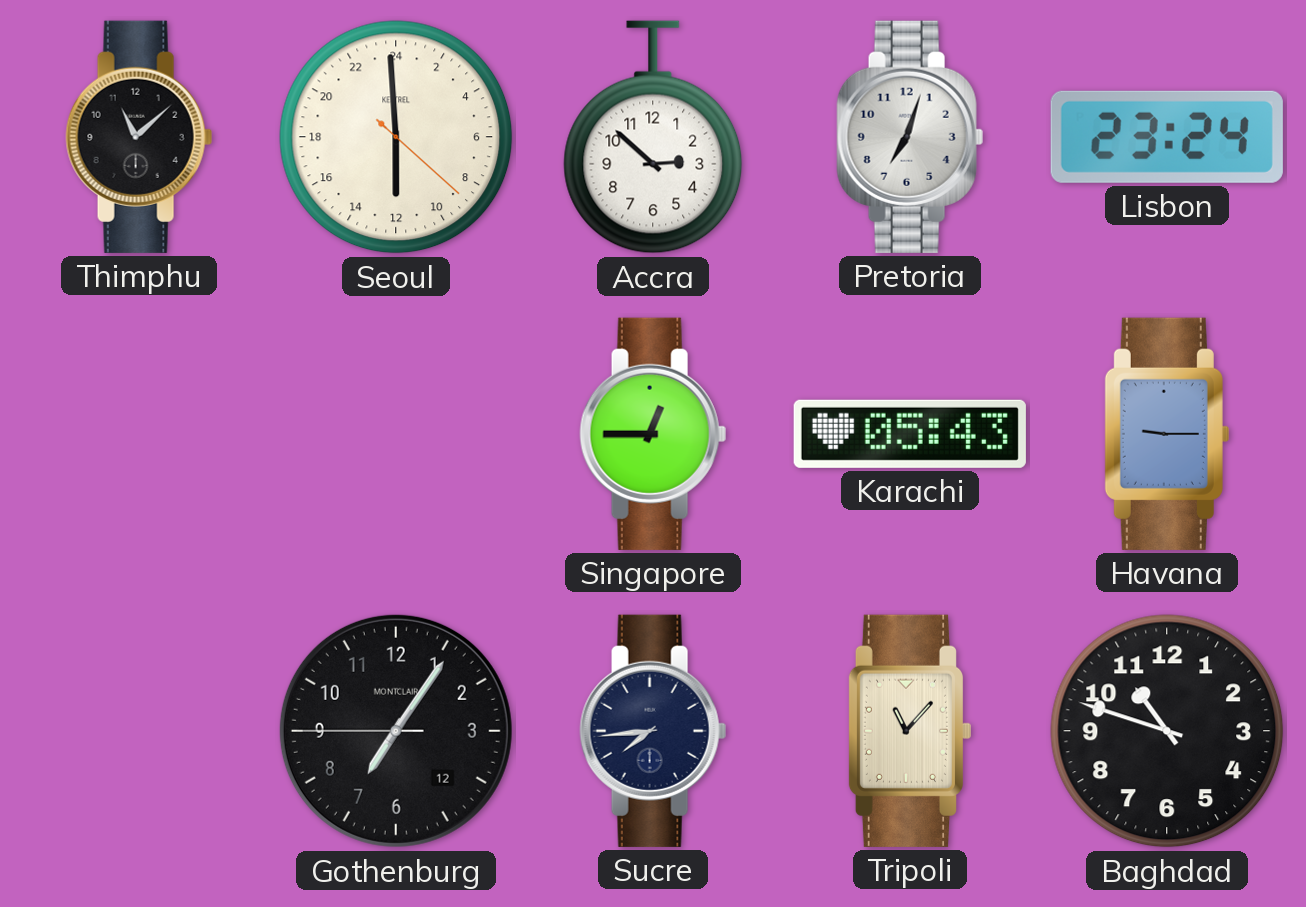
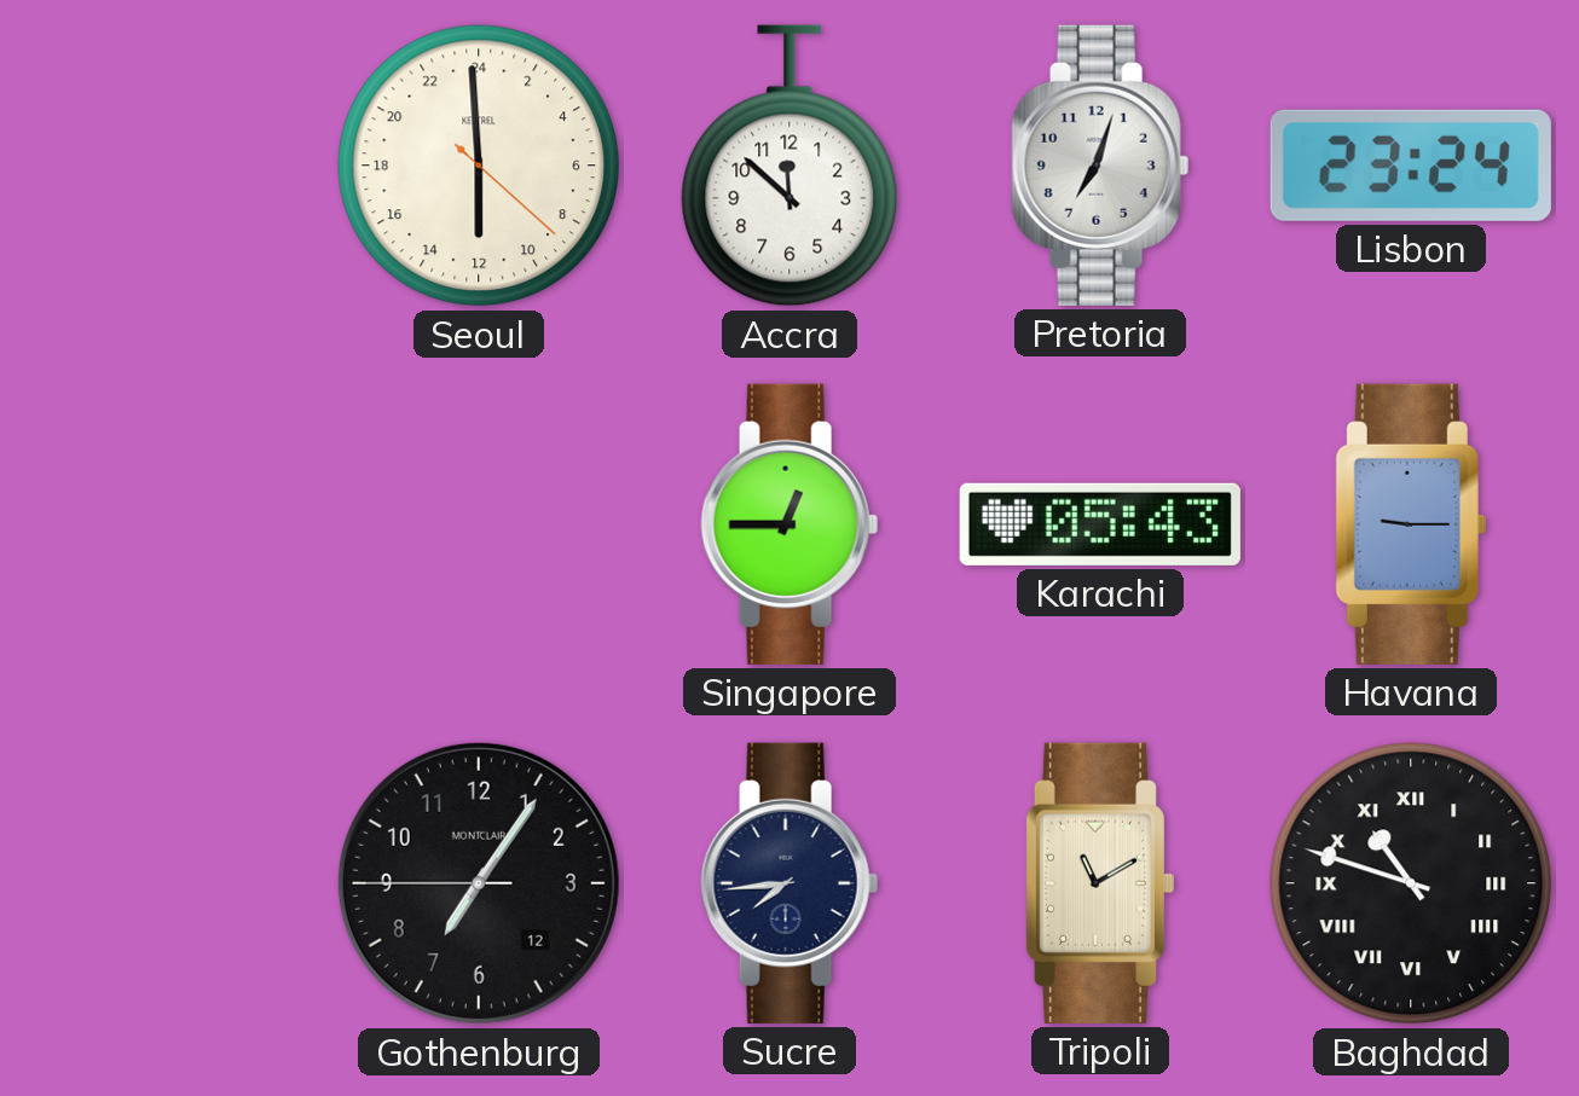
Thimphu: 11:08 -> none (139, 137)
Accra: 2:52 -> 11:52 (790, 166)
Tripoli: 11:07 -> 11:10 (1099, 883)
Baghdad numerals: Arabic -> Roman (1411, 883)
